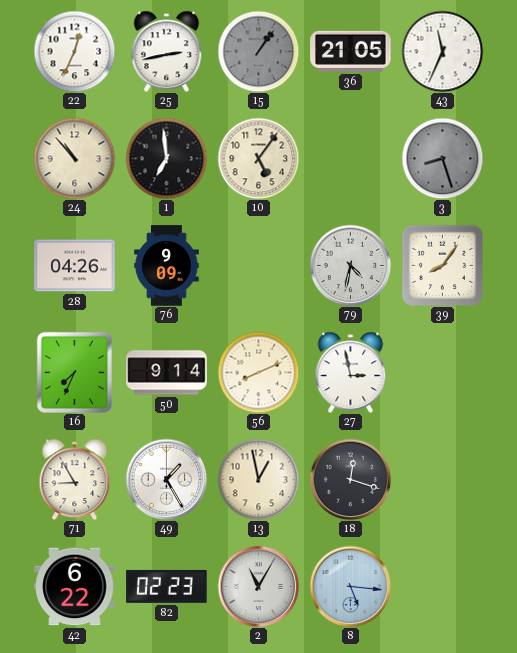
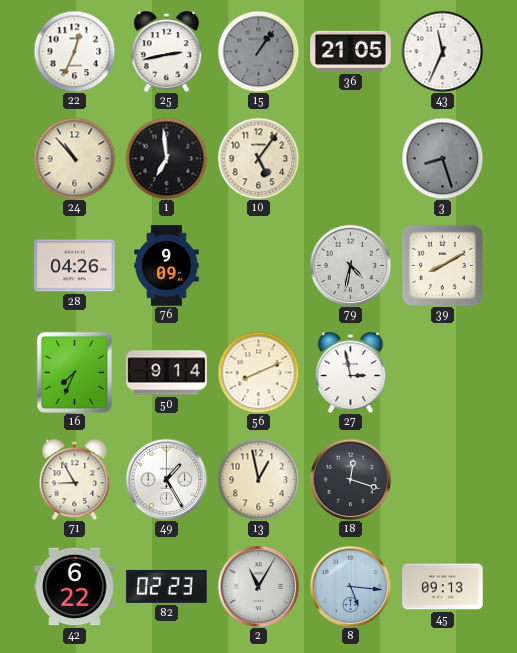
39: 8:06 -> 8:10 (442, 265)
45: none -> 09:13 (443, 587)
